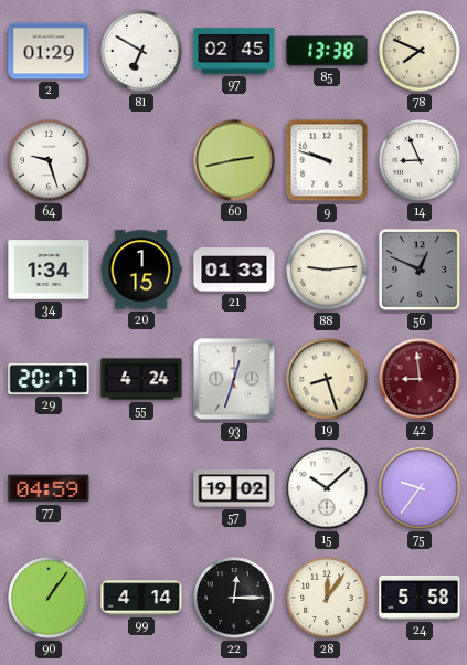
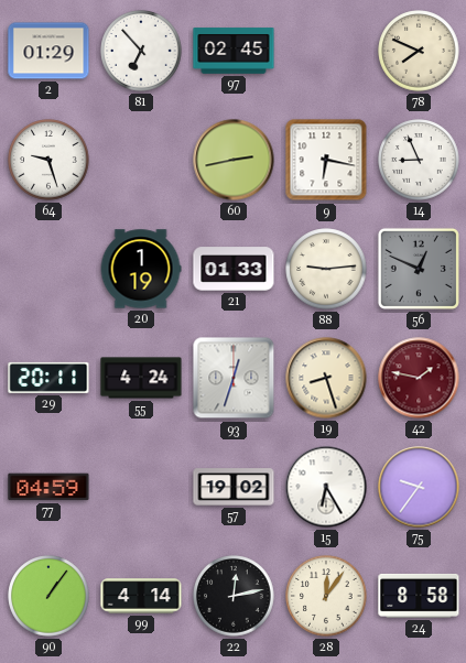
81: 6:50 -> 6:53 (141, 51)
85: 13:38 -> none (327, 51)
9: 9:48 -> 6:17 (326, 160)
34: 1:34 -> none (49, 270)
20: 1:15 -> 1:19 (141, 269)
29: 20:17 -> 20:11 (48, 378)
42: 8:59 -> 1:47 (419, 378)
15: 10:08 -> 6:25 (326, 487)
22: 12:15 -> 12:13 (234, 596)
24: 5:58 -> 8:58 (419, 596)
